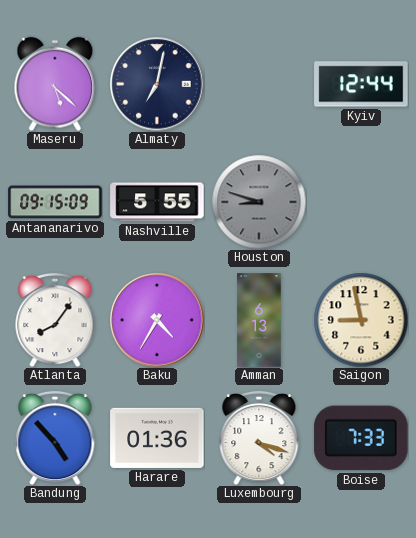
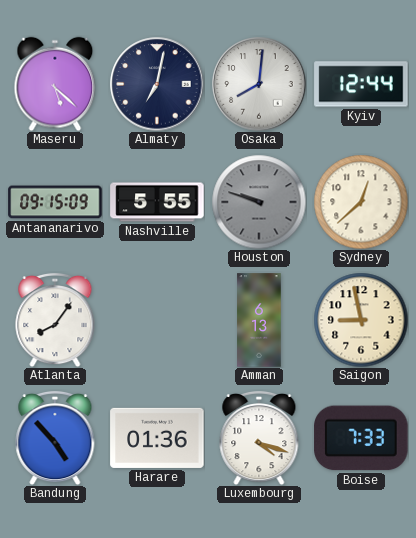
Osaka: none -> 8:01 (259, 84)
Houston: 8:48 -> 9:48 (259, 202)
Sydney: none -> 12:38 (361, 202)
Baku: 4:35 -> none (157, 320)
